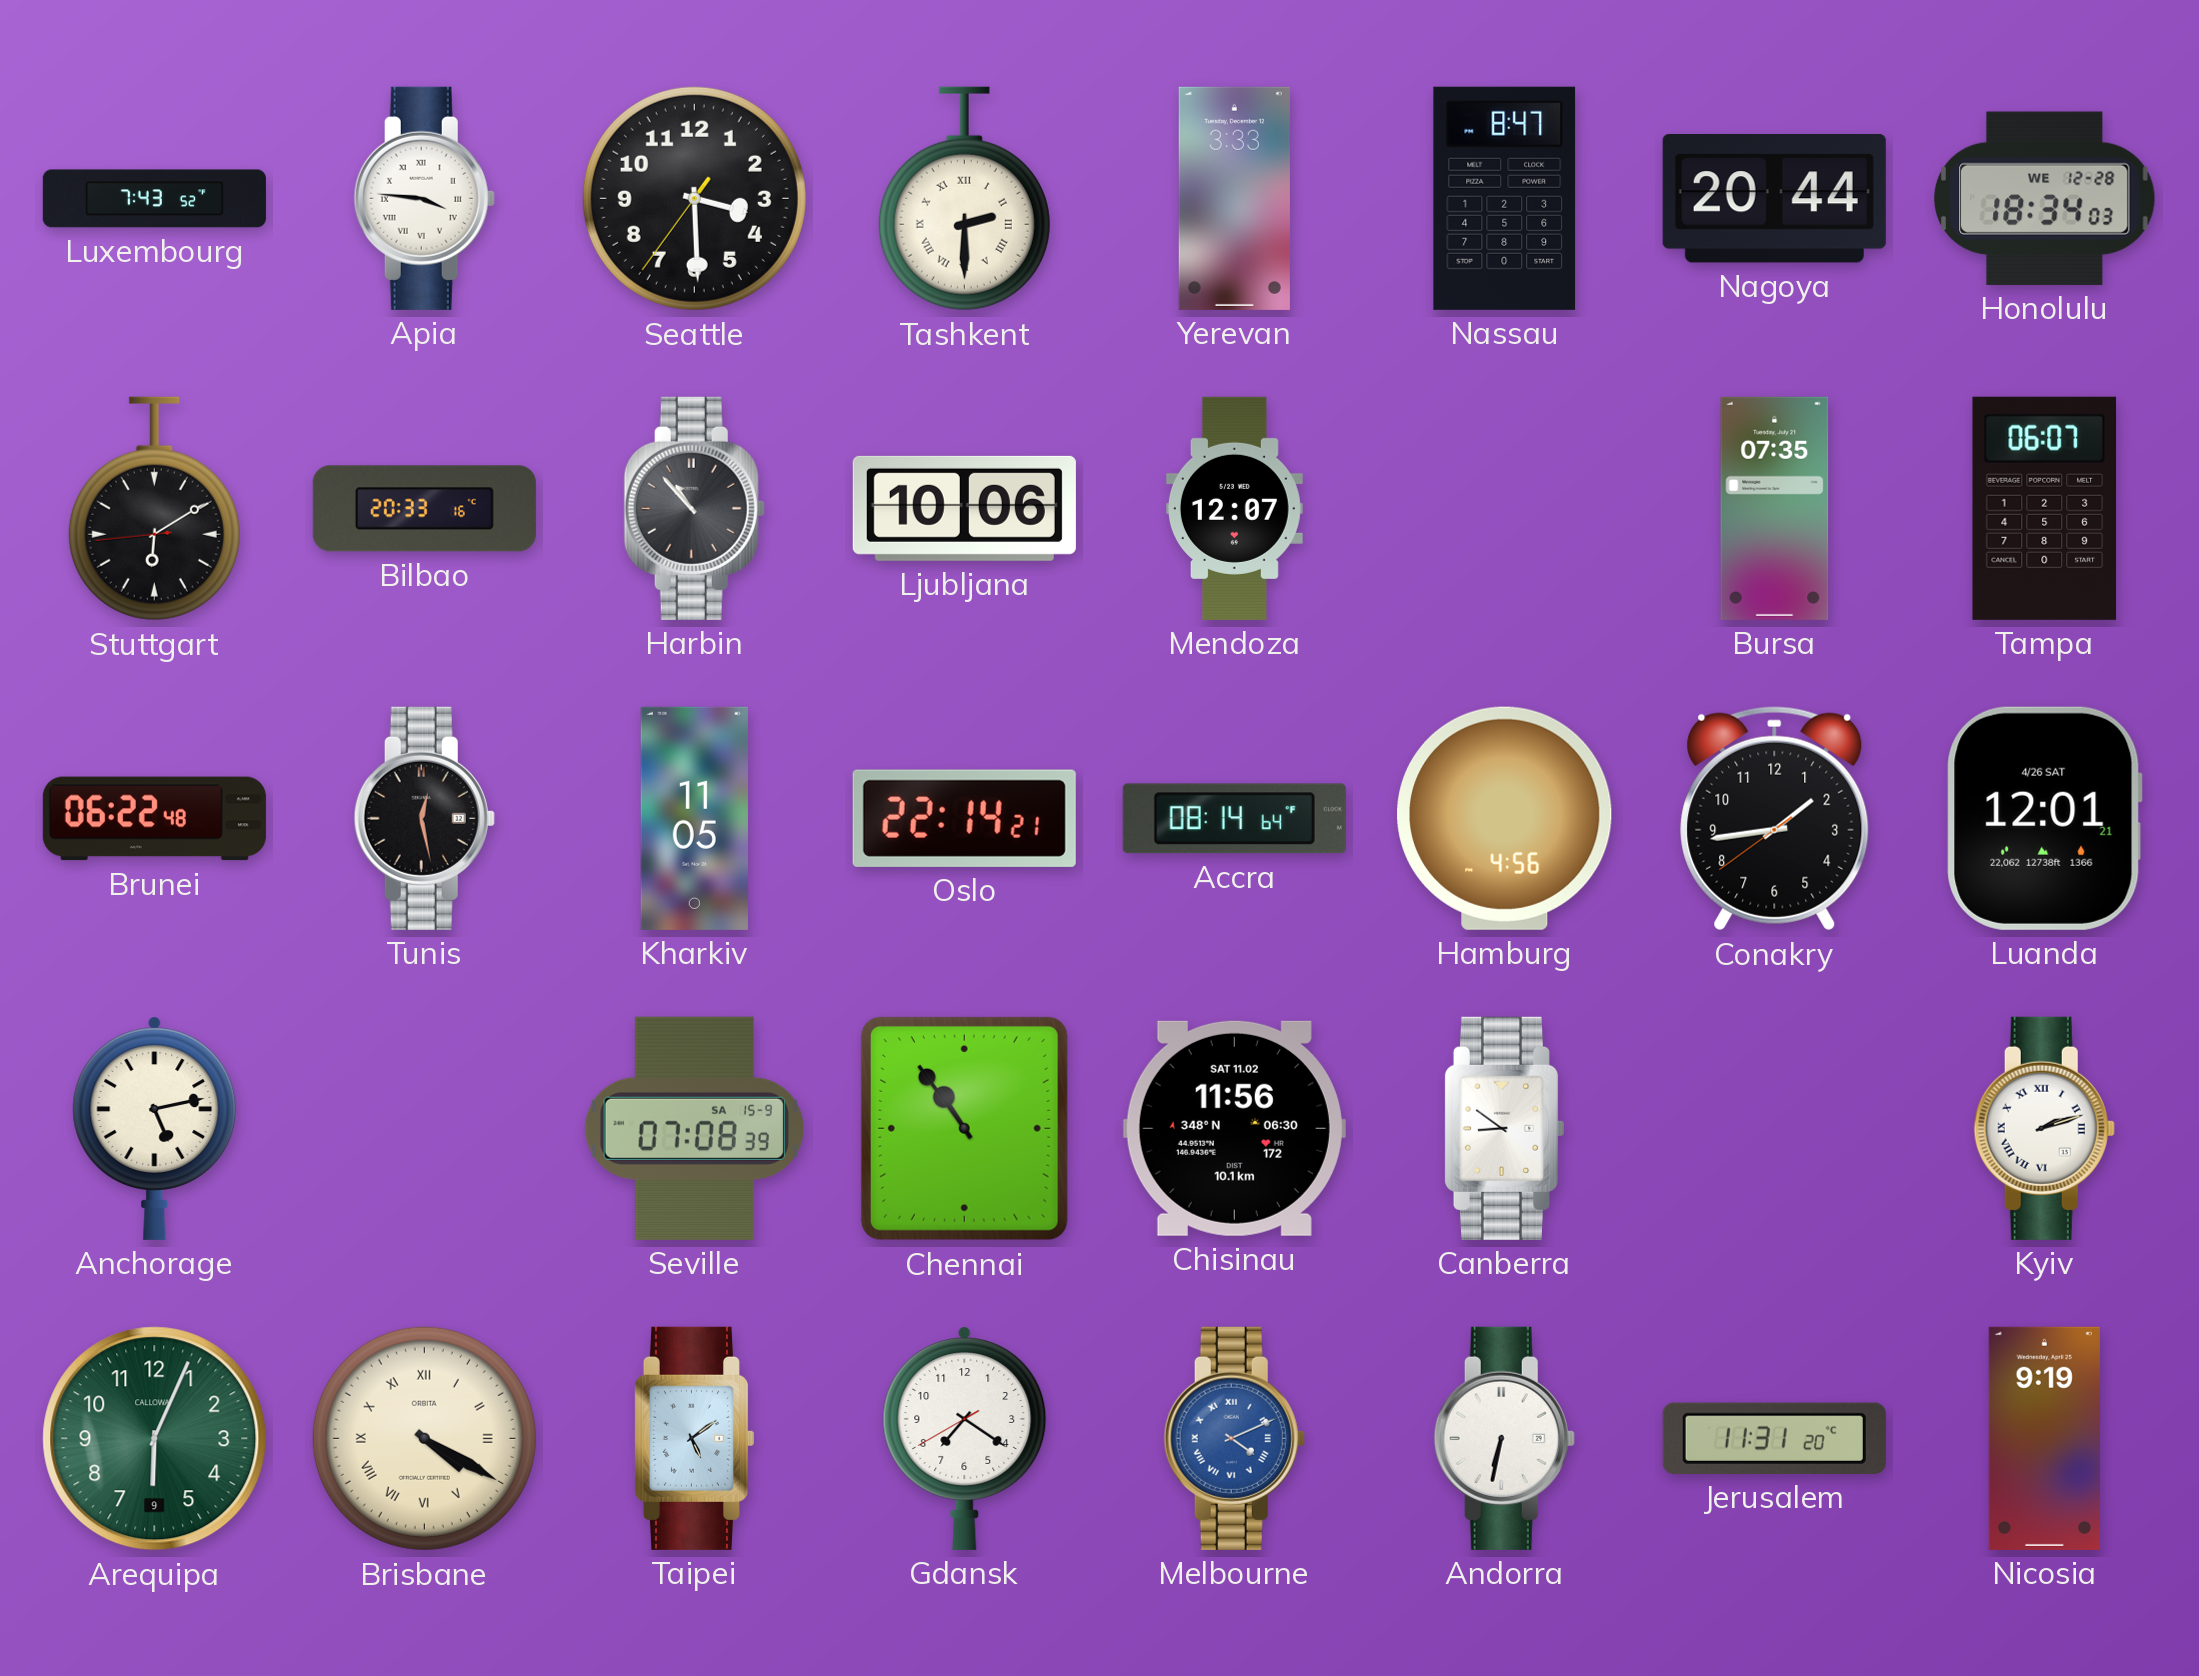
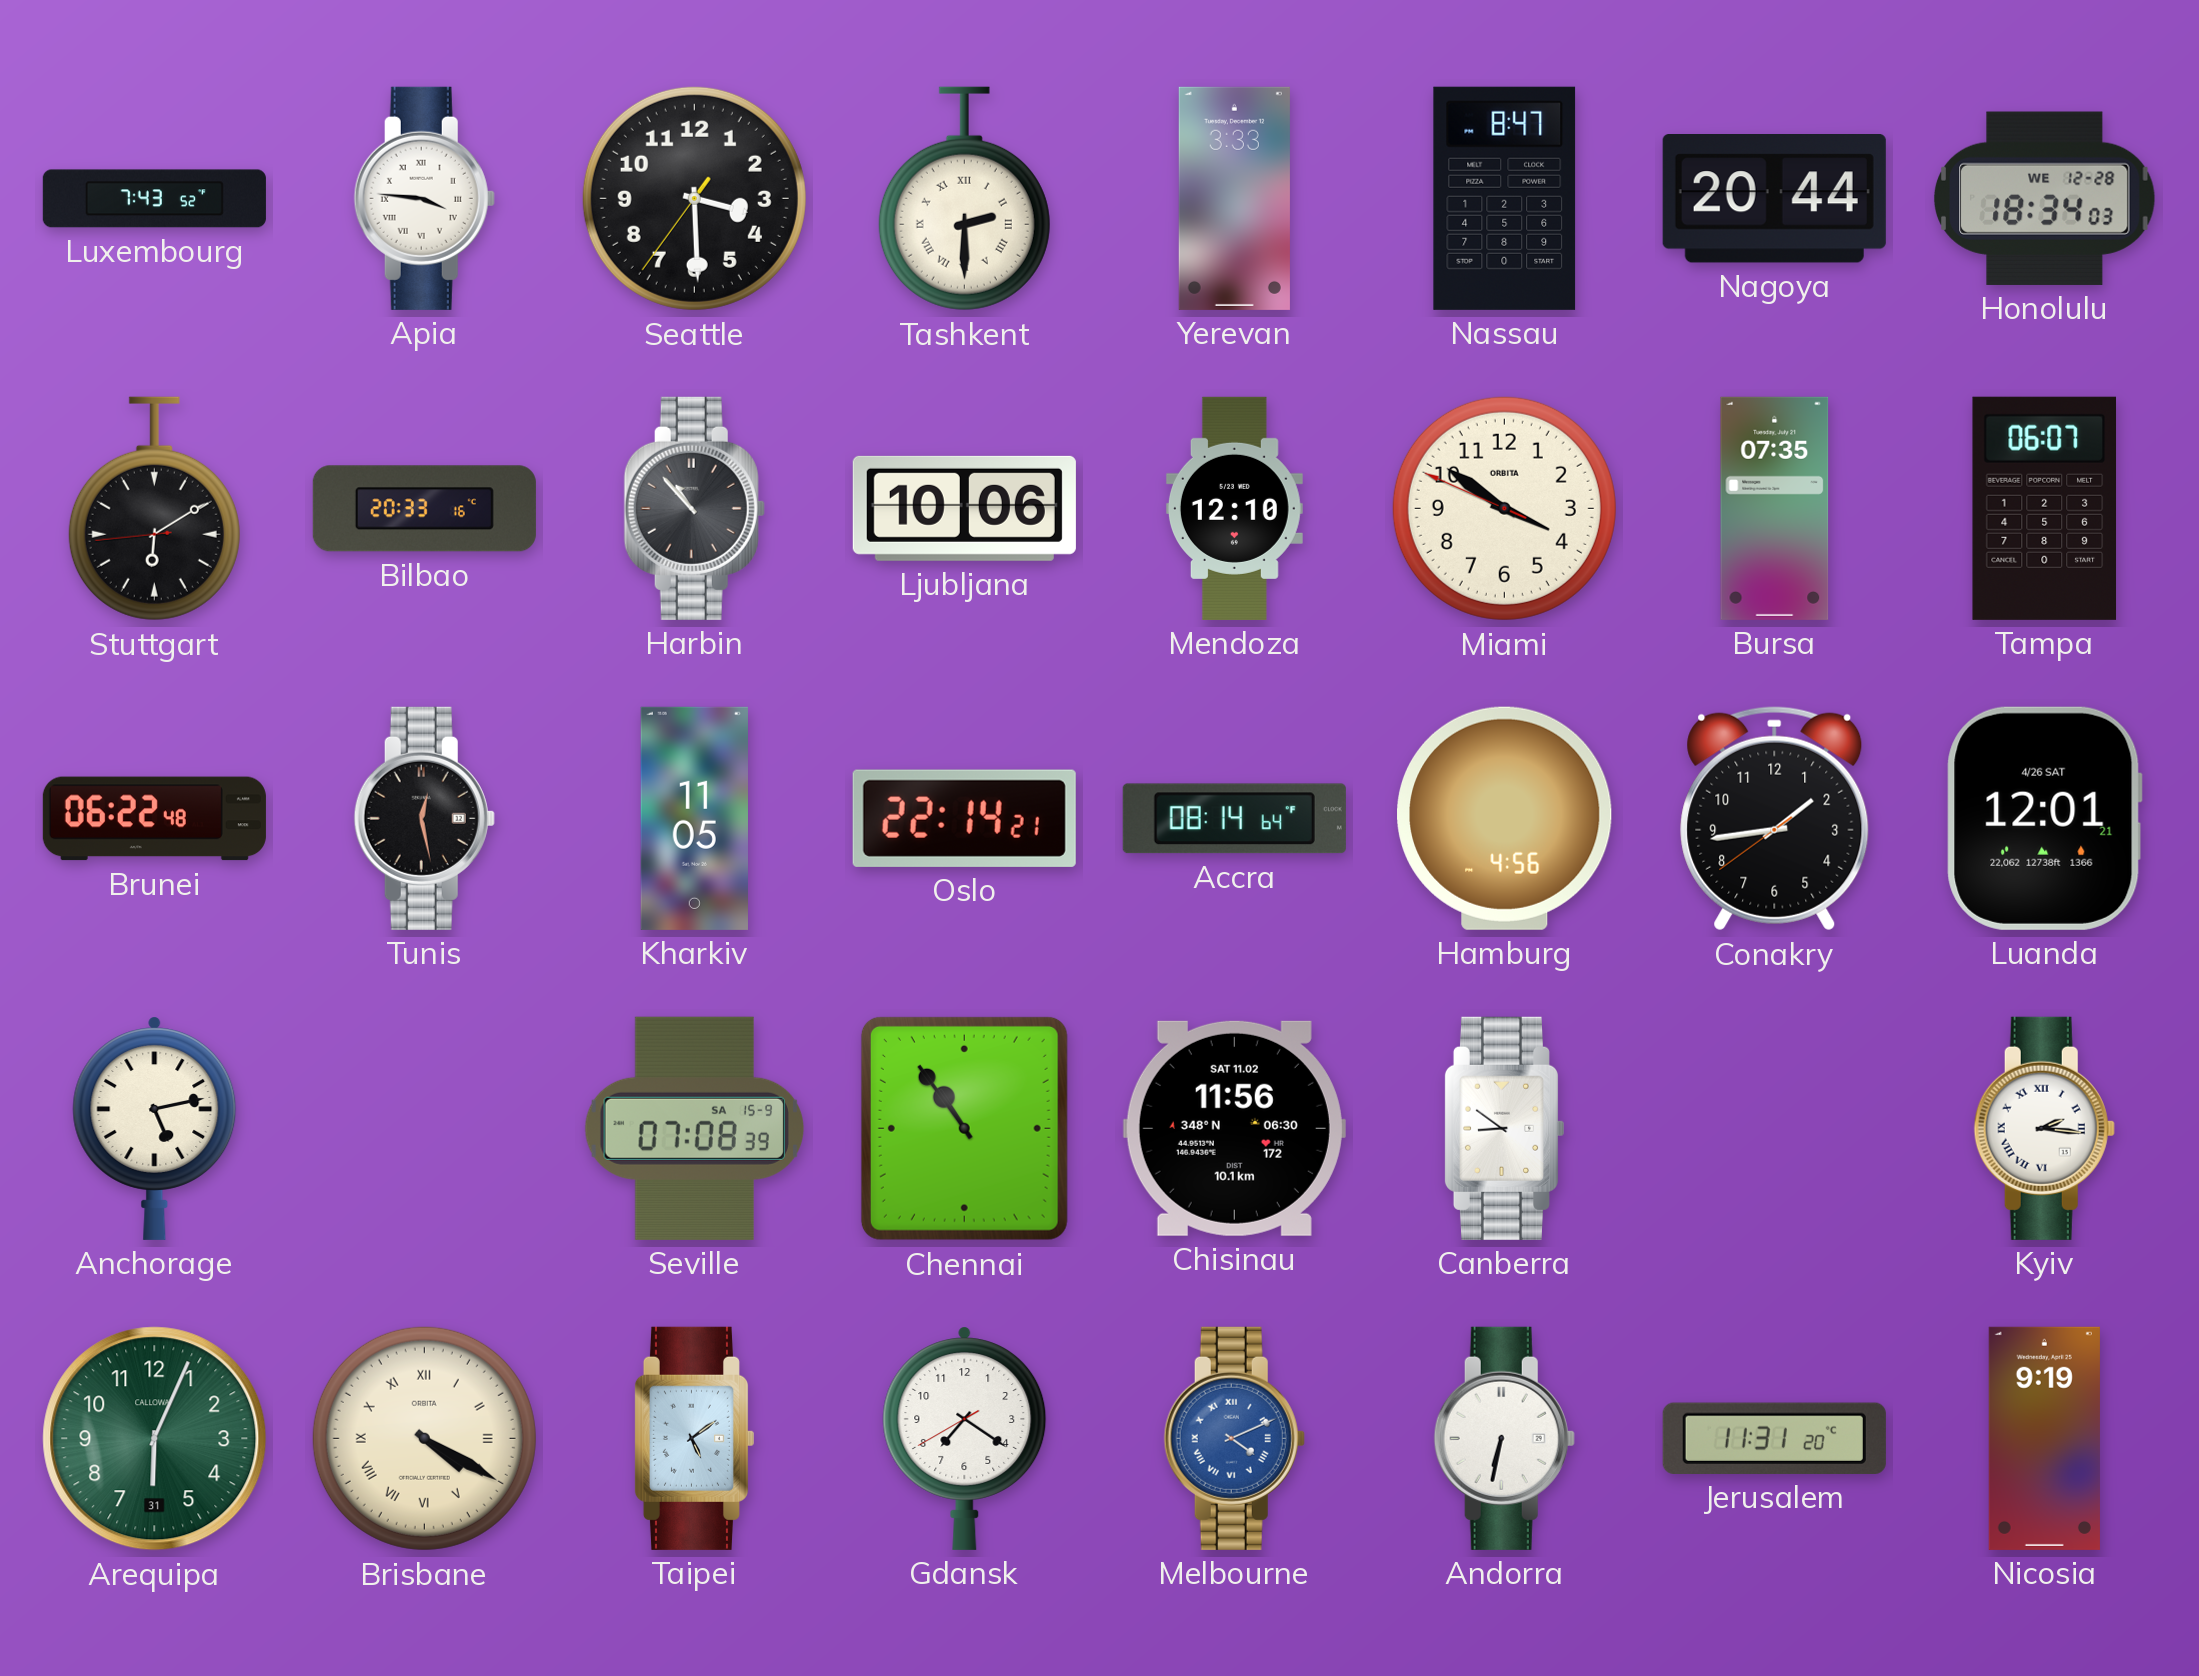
Mendoza: 12:07 -> 12:10 (1234, 508)
Miami: none -> 3:50 (1504, 508)
Kyiv: 2:12 -> 2:16 (2044, 1128)
Arequipa date: 9 -> 31 (155, 1439)
